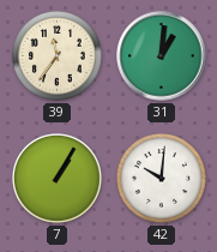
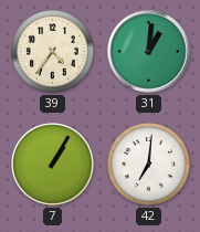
39: 11:36 -> 4:36 (53, 52)
42: 10:01 -> 7:01 (149, 165)
